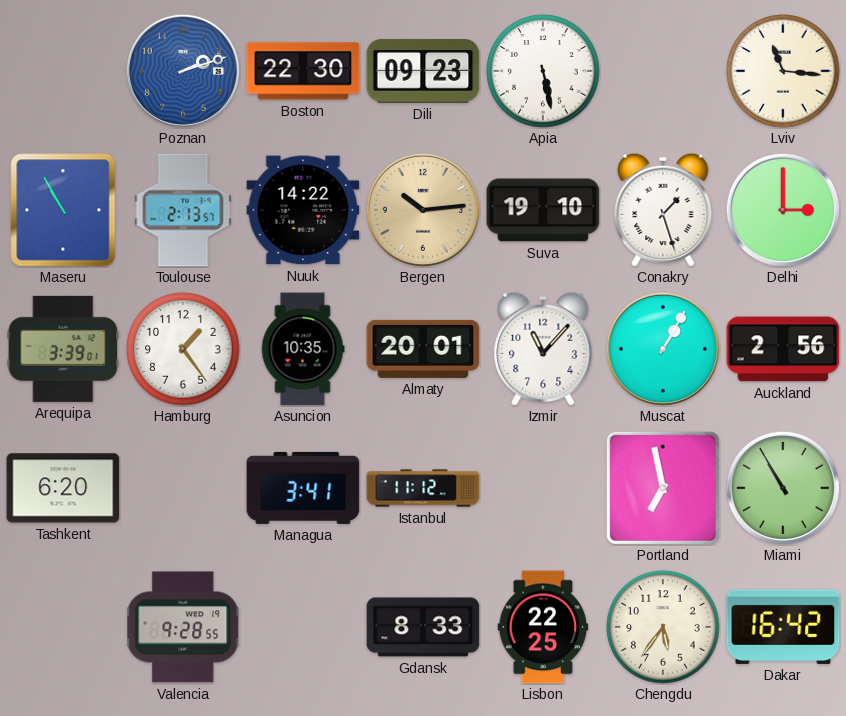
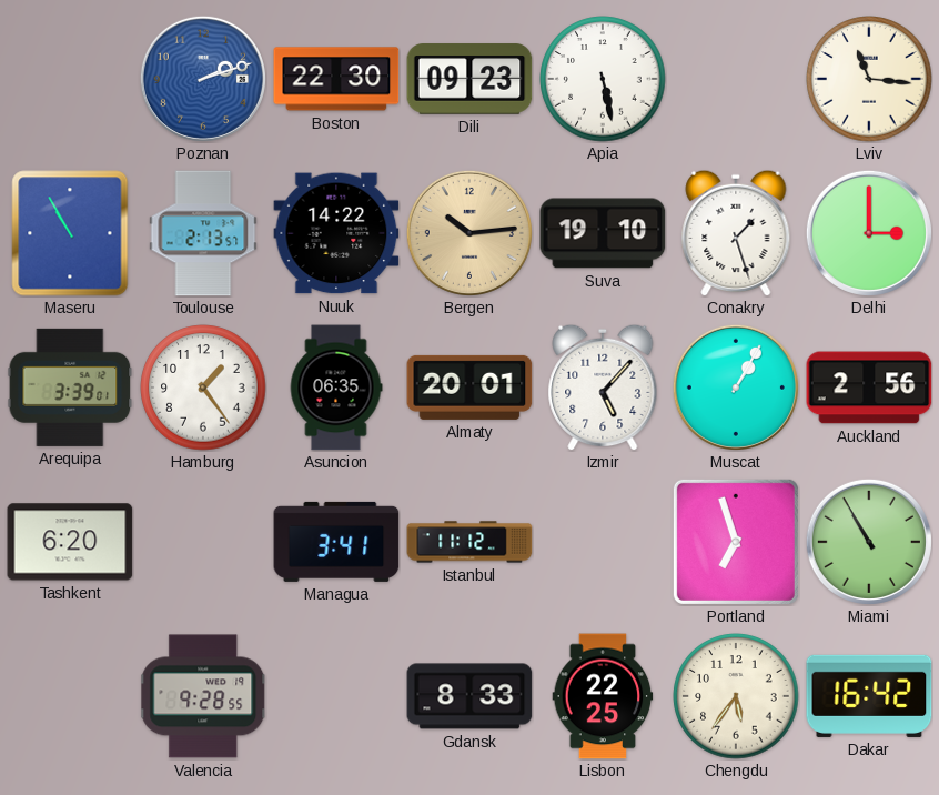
Asuncion: 10:35 -> 06:35 (336, 388)
Izmir: 11:07 -> 5:07 (603, 388)
Portland: 6:58 -> 6:57 (736, 542)
